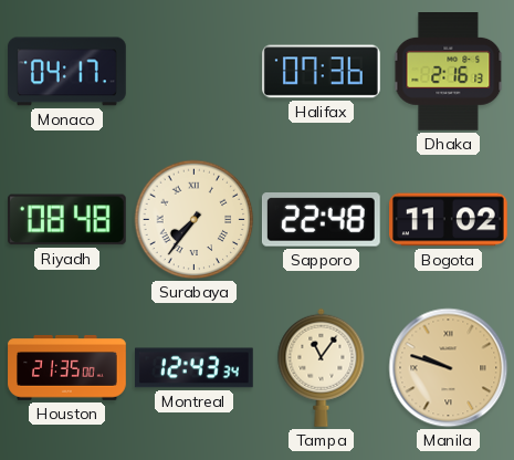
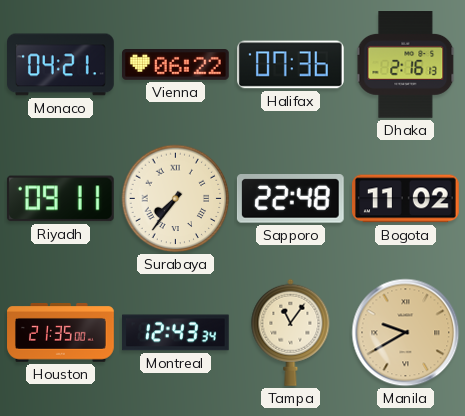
Monaco: 04:17 -> 04:21 (61, 65)
Vienna: none -> 06:22 (176, 65)
Riyadh: 08:48 -> 09:11 (60, 199)
Manila: 9:48 -> 9:40 (406, 333)
